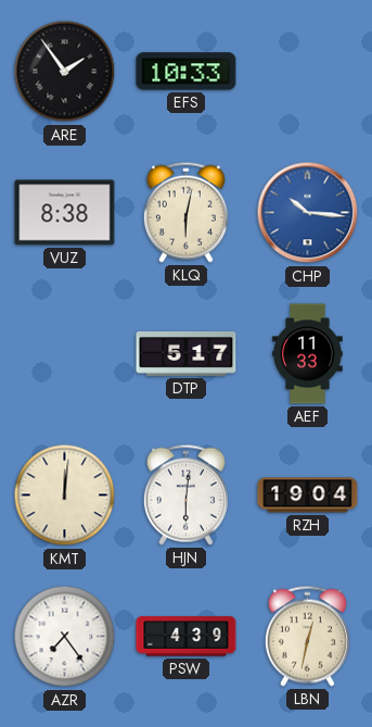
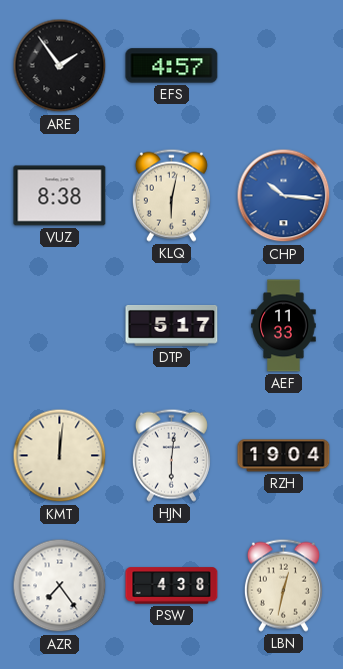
EFS: 10:33 -> 4:57 (172, 66)
PSW: 4:39 -> 4:38 (172, 586)
